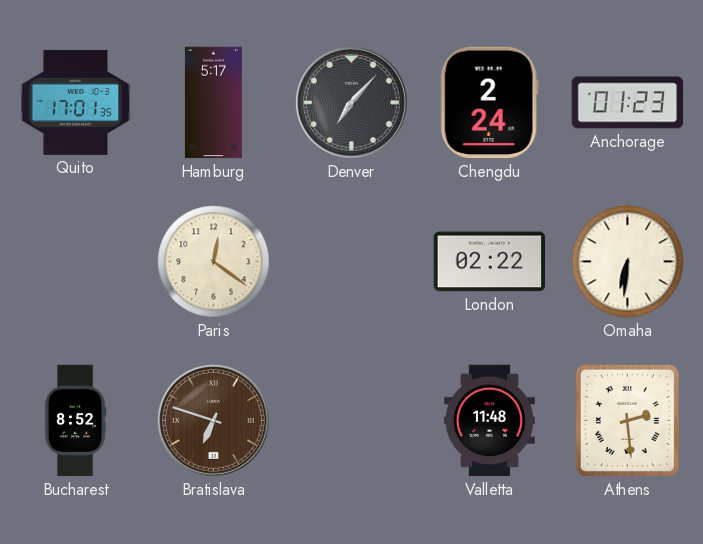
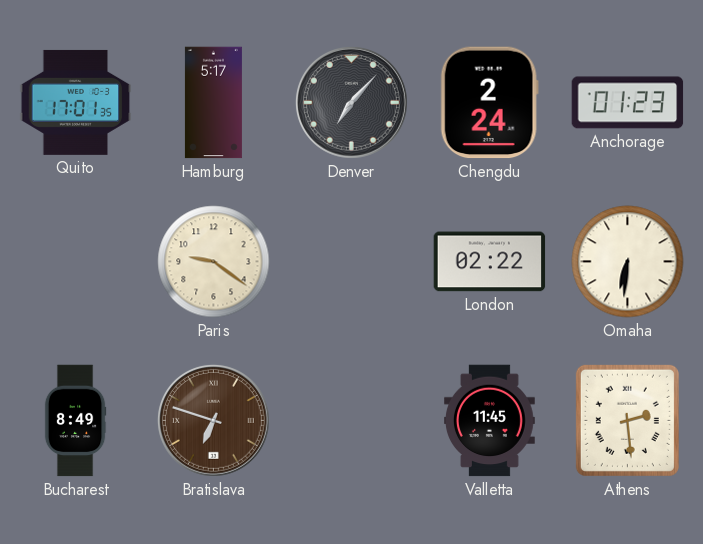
Paris: 12:21 -> 9:21 (214, 262)
Bucharest: 8:52 -> 8:49 (75, 421)
Valletta: 11:48 -> 11:45 (490, 421)
